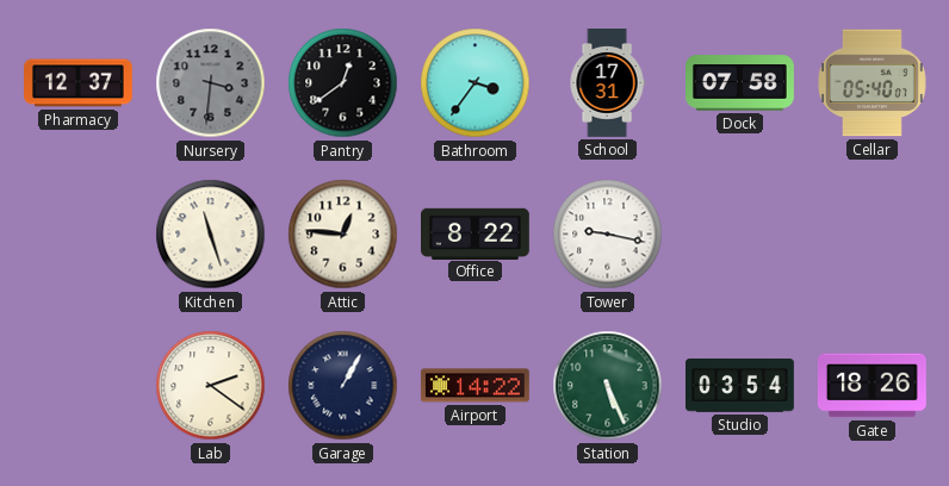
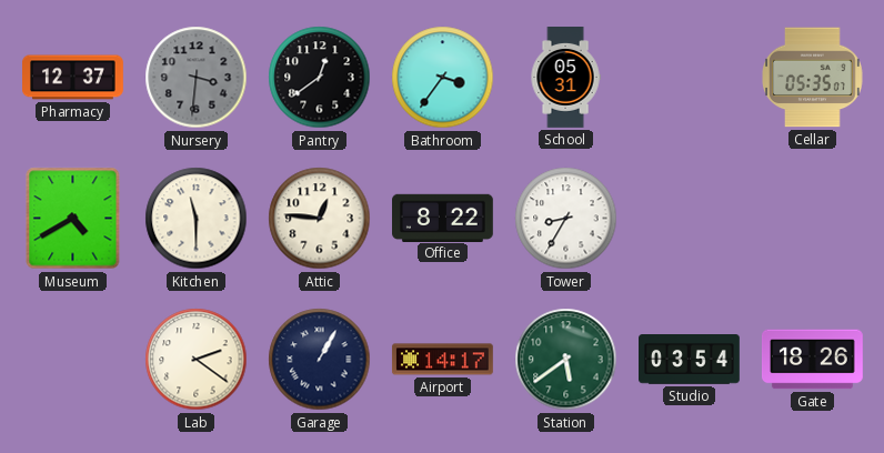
School: 17:31 -> 05:31 (565, 78)
Dock: 07:58 -> none (740, 83)
Cellar: 05:40 -> 05:35 (813, 78)
Museum: none -> 4:40 (73, 219)
Kitchen: 11:27 -> 11:30 (197, 219)
Tower: 9:17 -> 8:35 (566, 219)
Airport: 14:22 -> 14:17 (442, 360)
Station: 5:26 -> 5:39 (566, 360)
